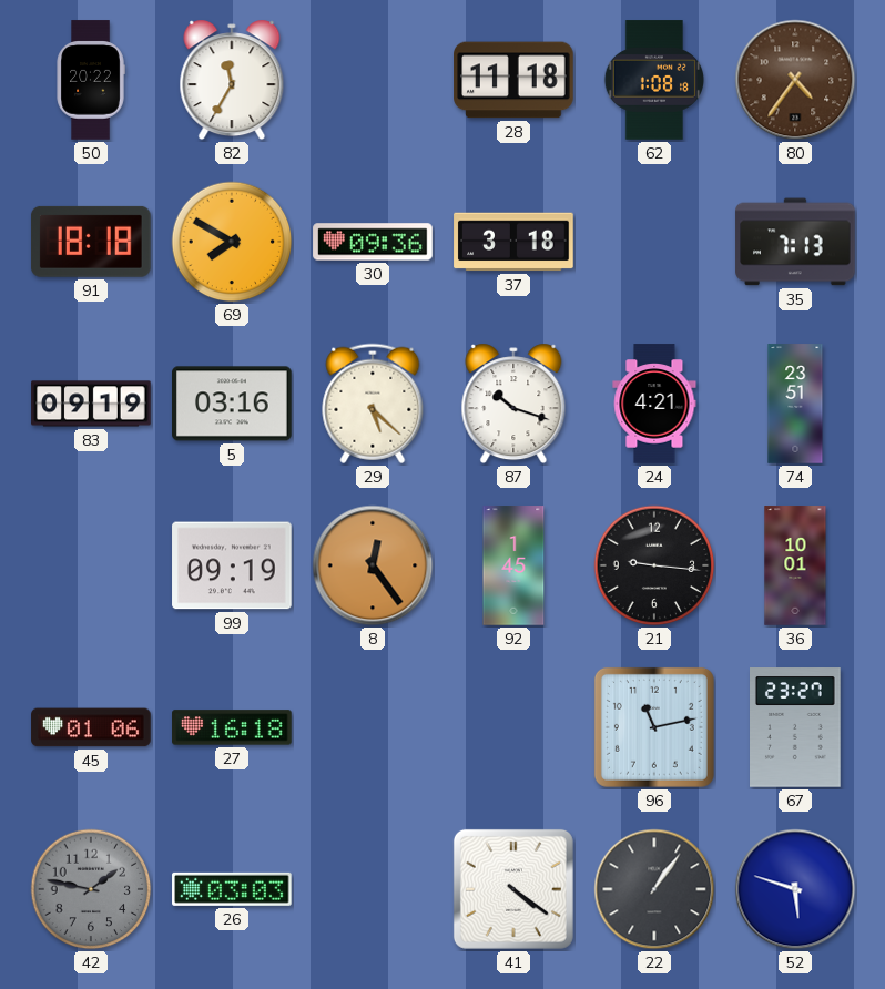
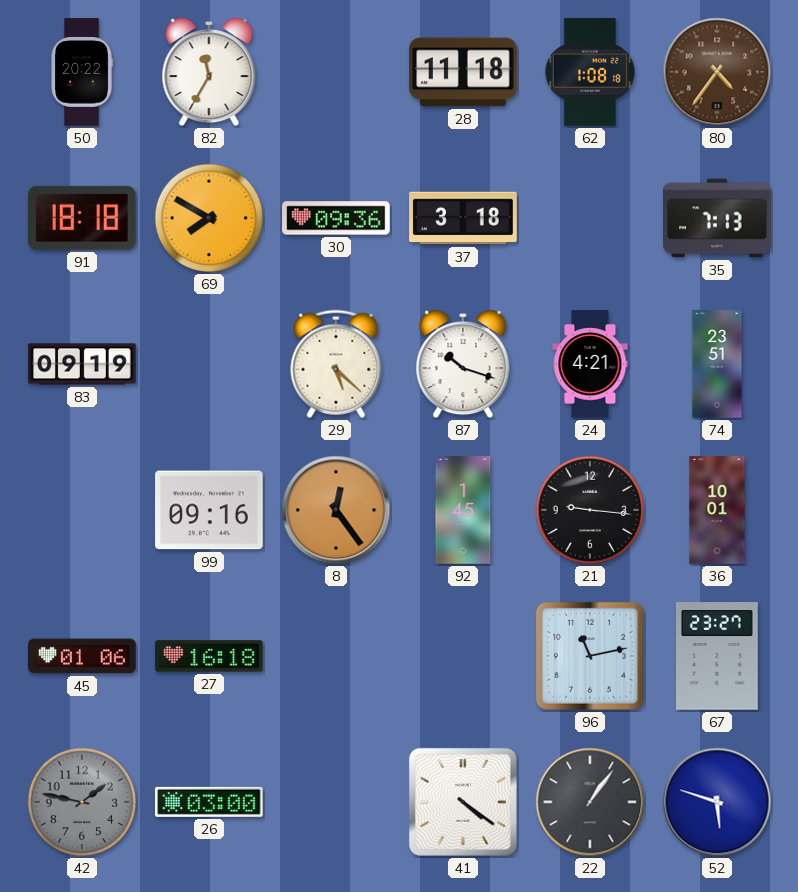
5: 03:16 -> none (232, 404)
99: 09:19 -> 09:16 (209, 510)
26: 03:03 -> 03:00 (209, 802)
